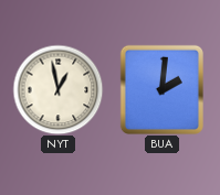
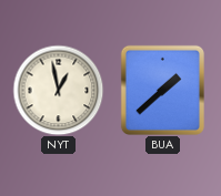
BUA: 2:01 -> 1:38 (162, 90)
